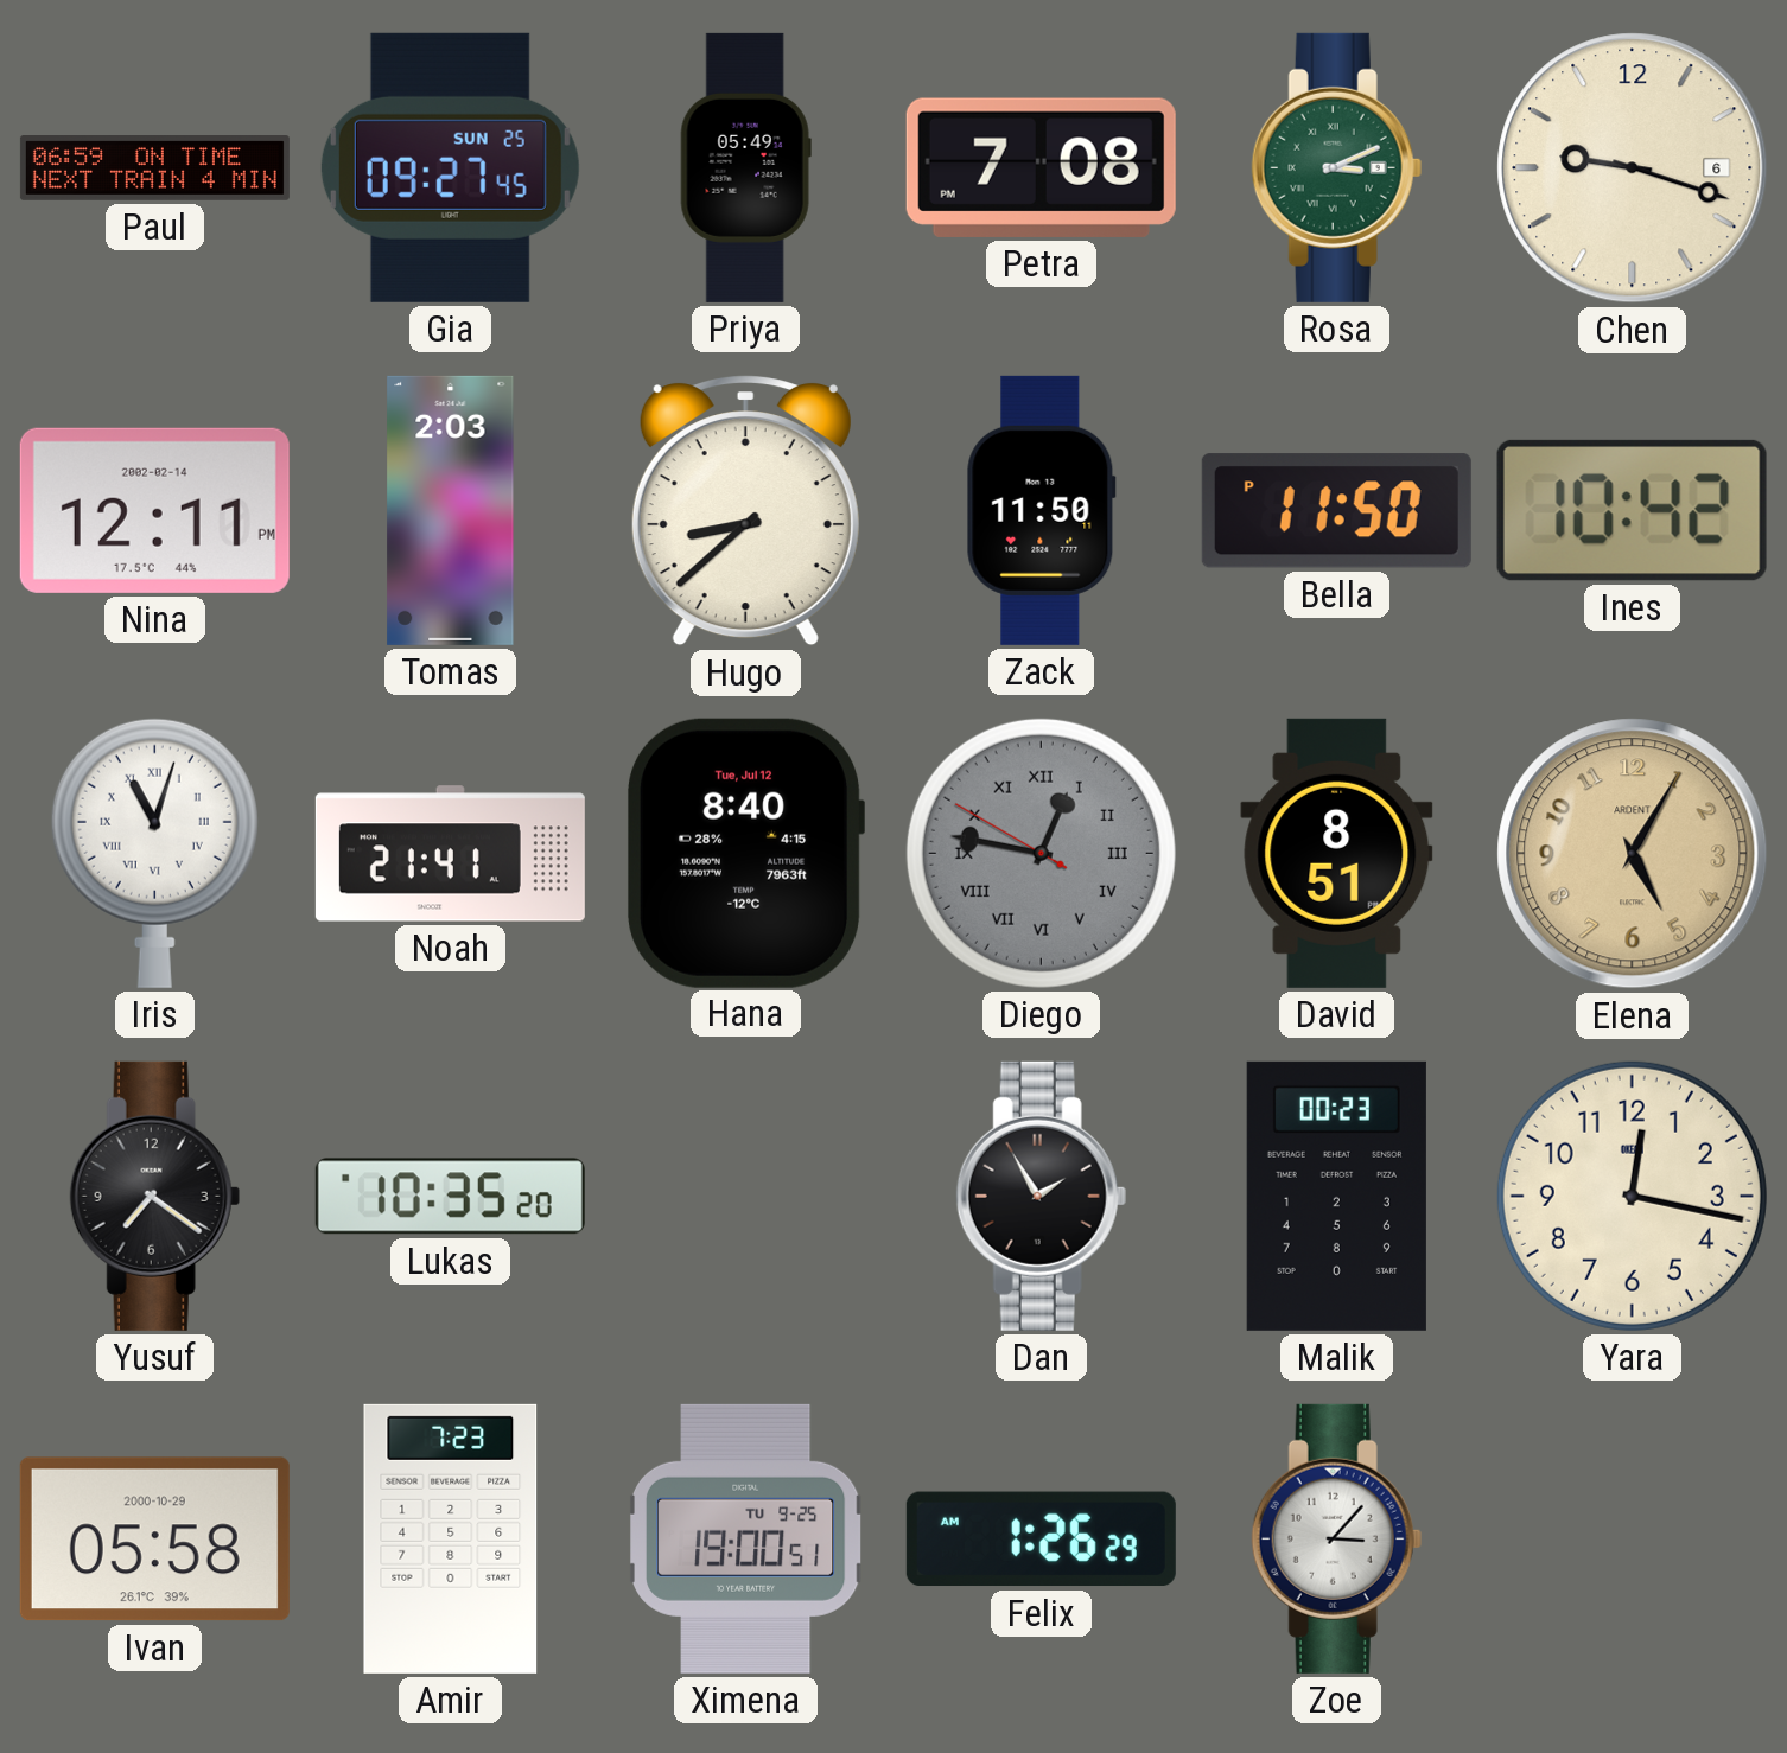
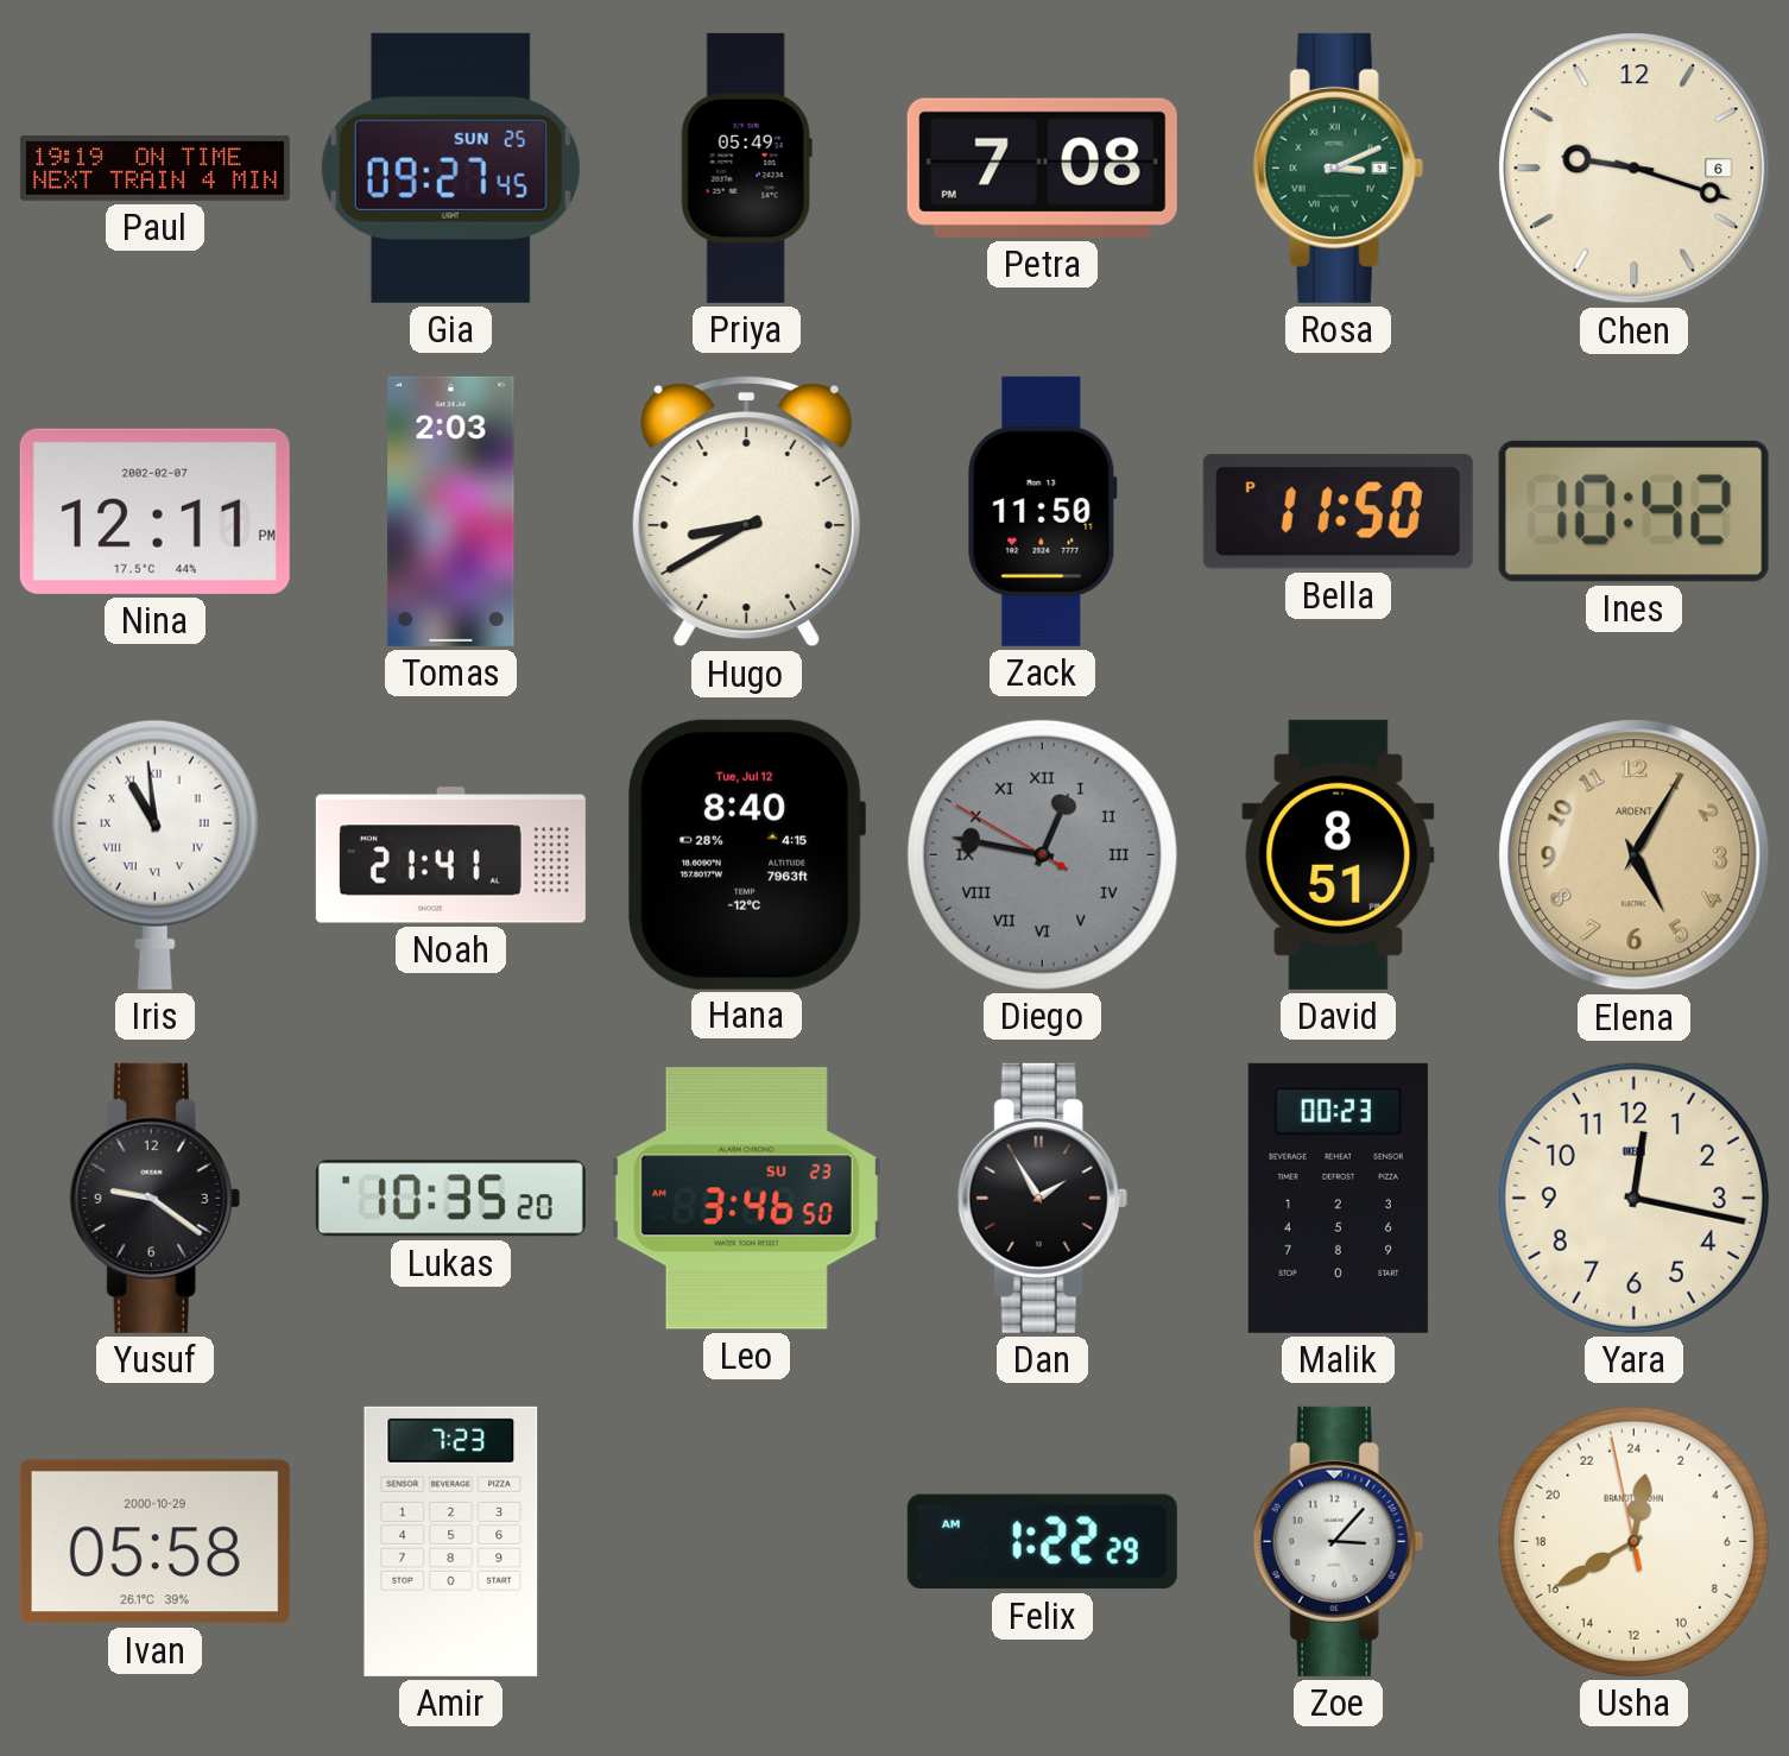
Paul: 06:59 -> 19:19 (154, 169)
Nina date: 2002-02-14 -> 2002-02-07 (154, 511)
Hugo: 8:38 -> 8:40 (746, 512)
Iris: 11:03 -> 10:59 (154, 854)
Yusuf: 7:21 -> 9:21 (154, 1198)
Leo: none -> 3:46 (746, 1199)
Ximena: 19:00 -> none (746, 1538)
Felix: 1:26 -> 1:22 (1042, 1542)
Usha: none -> 0:39 (1633, 1541)
